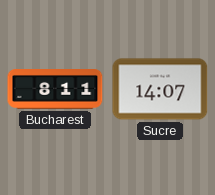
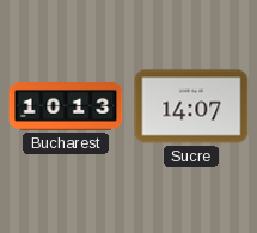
Bucharest: 8:11 -> 10:13 (66, 108)
